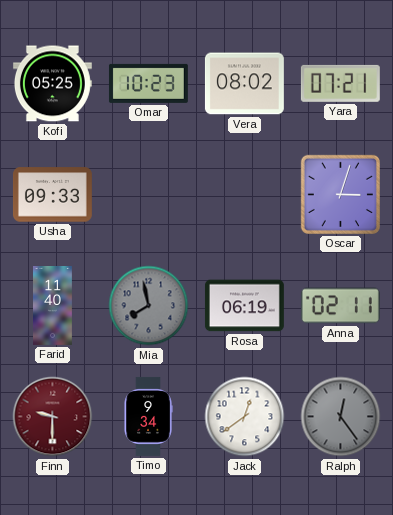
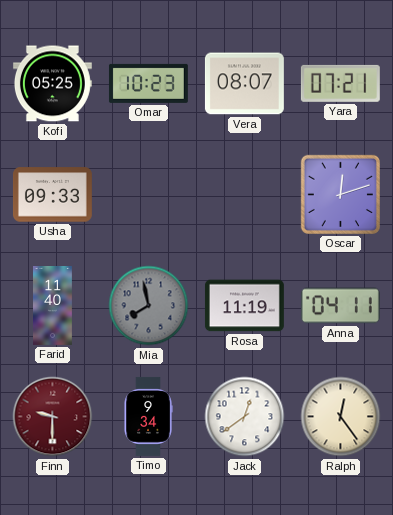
Vera: 08:02 -> 08:07 (244, 84)
Oscar: 3:03 -> 12:12 (340, 194)
Rosa: 06:19 -> 11:19 (244, 306)
Anna: 02:11 -> 04:11 (340, 306)
Ralph dial: grey -> cream (341, 417)
